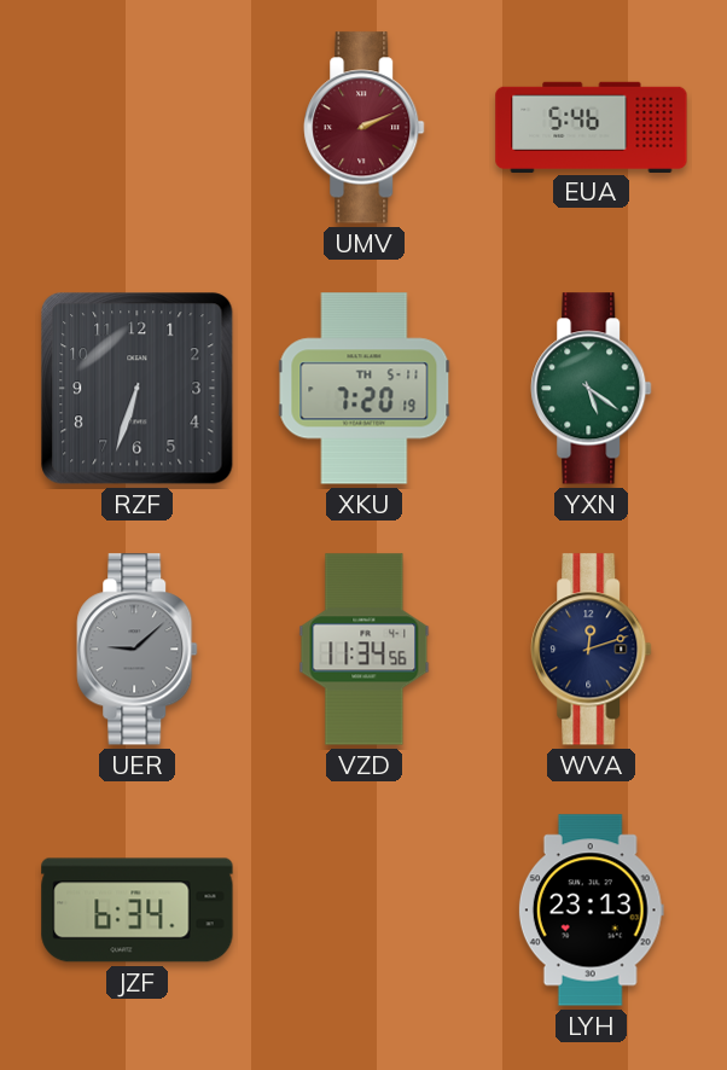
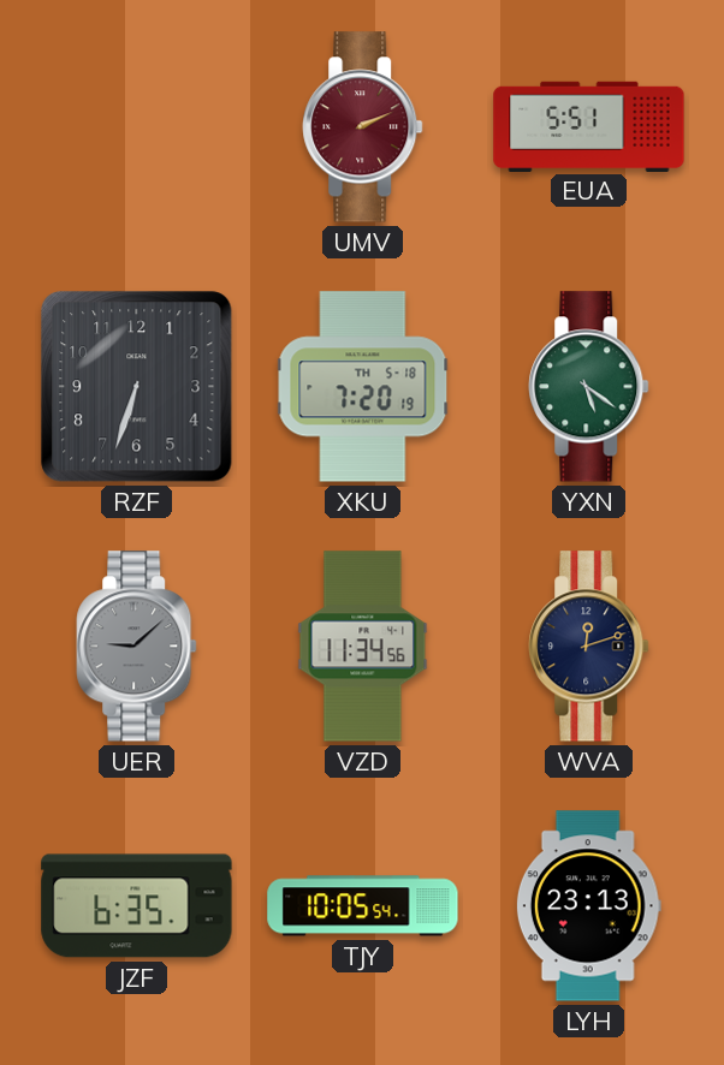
EUA: 5:46 -> 5:51 (589, 126)
XKU date: TH 5-11 -> TH 5-18 (363, 387)
JZF: 6:34 -> 6:35 (137, 906)
TJY: none -> 10:05 (363, 906)
